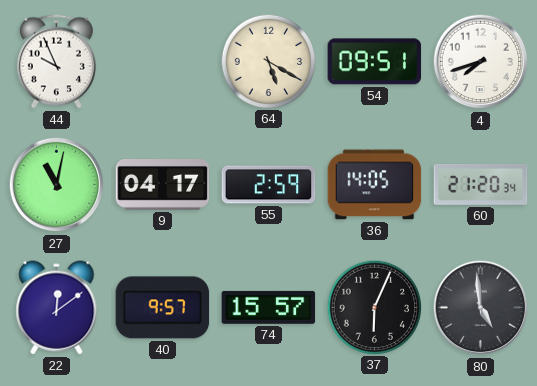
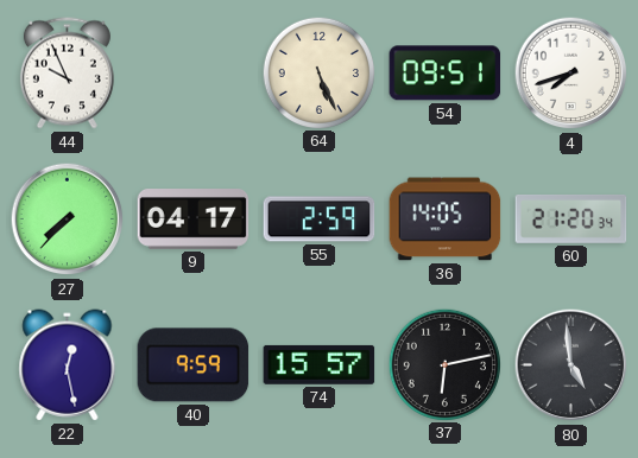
64: 5:20 -> 5:26 (318, 72)
27: 11:02 -> 7:37 (68, 220)
22: 12:09 -> 12:28 (68, 365)
40: 9:57 -> 9:59 (194, 365)
37: 6:04 -> 6:13 (444, 364)
